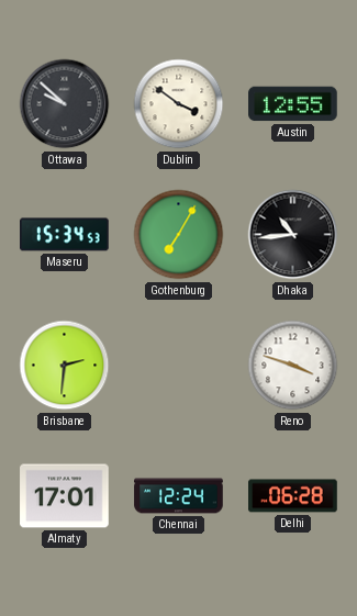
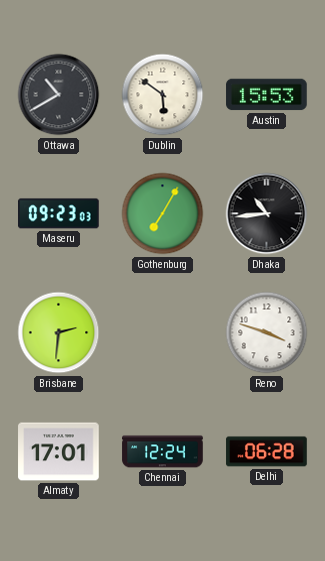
Ottawa: 9:52 -> 10:40 (59, 95)
Dublin: 3:51 -> 5:51 (163, 95)
Austin: 12:55 -> 15:53 (267, 95)
Maseru: 15:34 -> 09:23 (59, 214)
